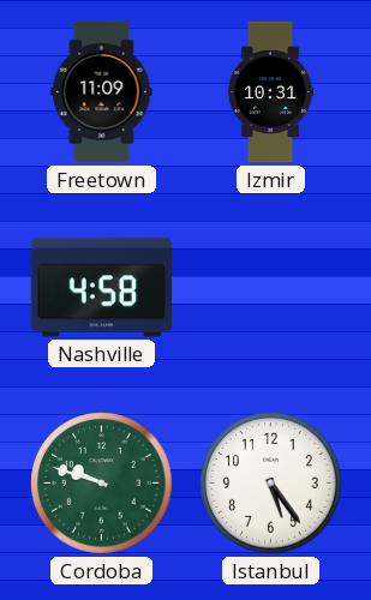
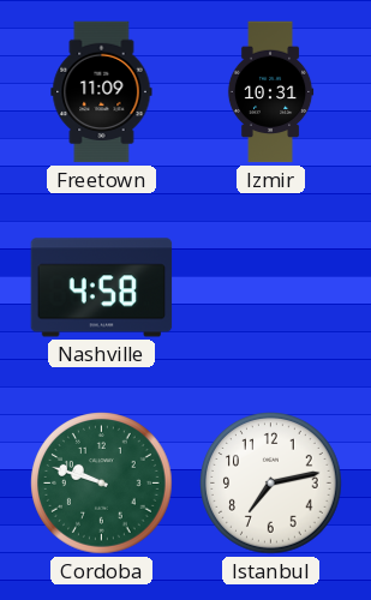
Istanbul: 5:24 -> 7:13 (271, 484)
